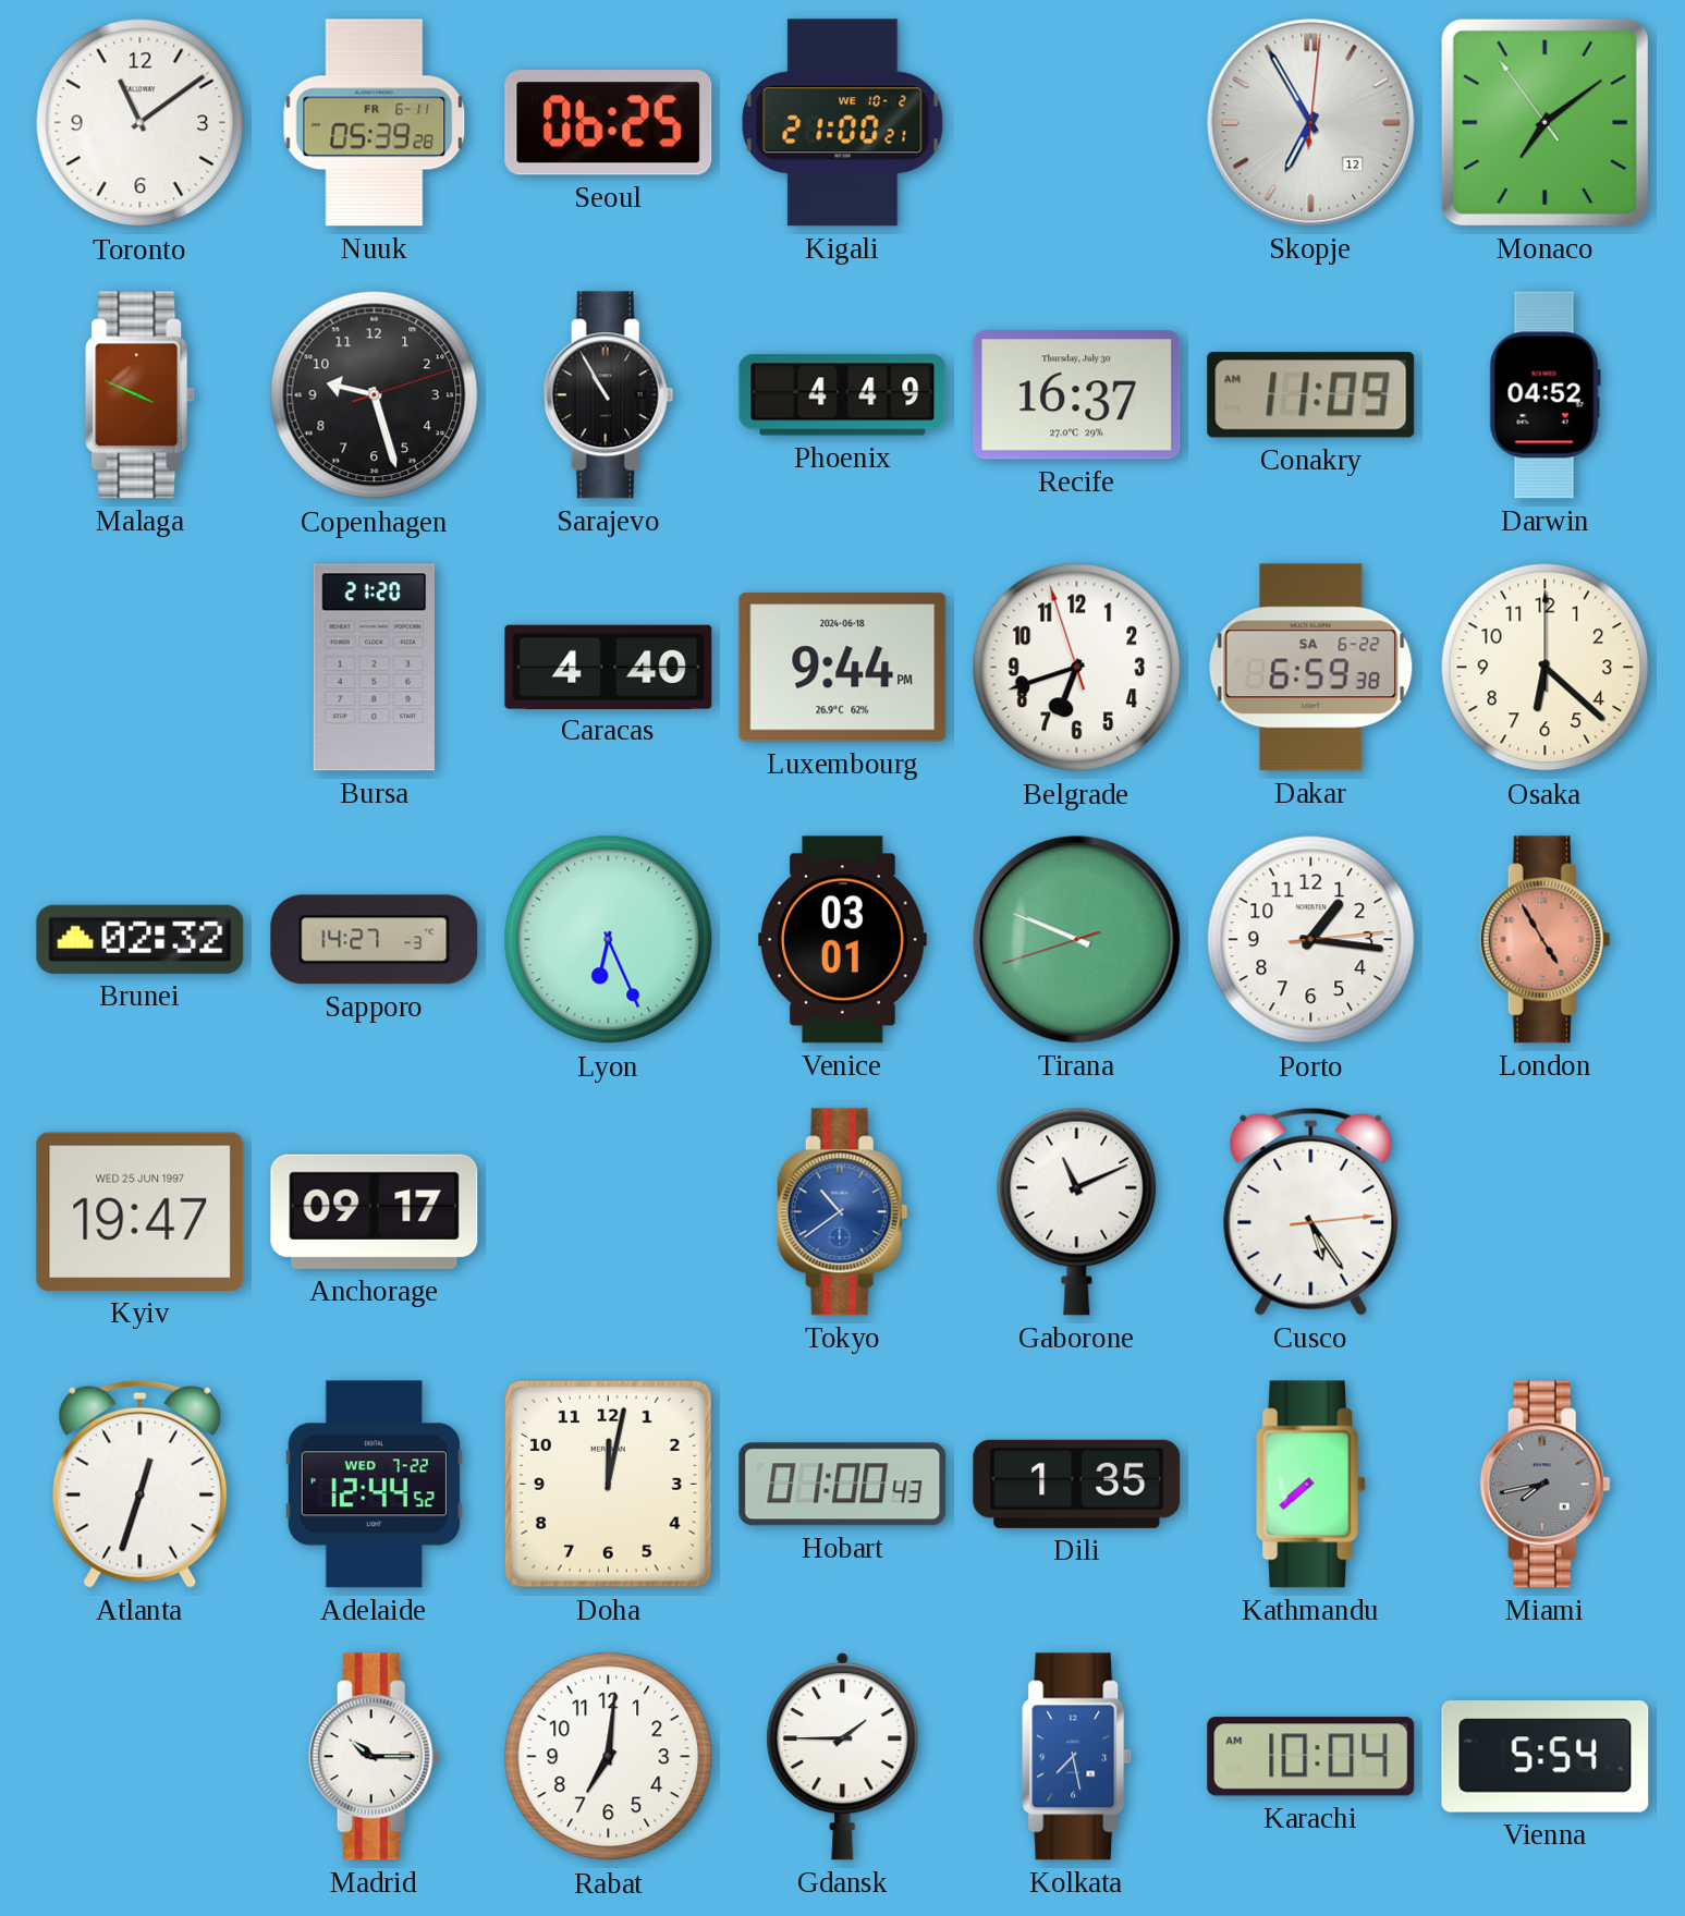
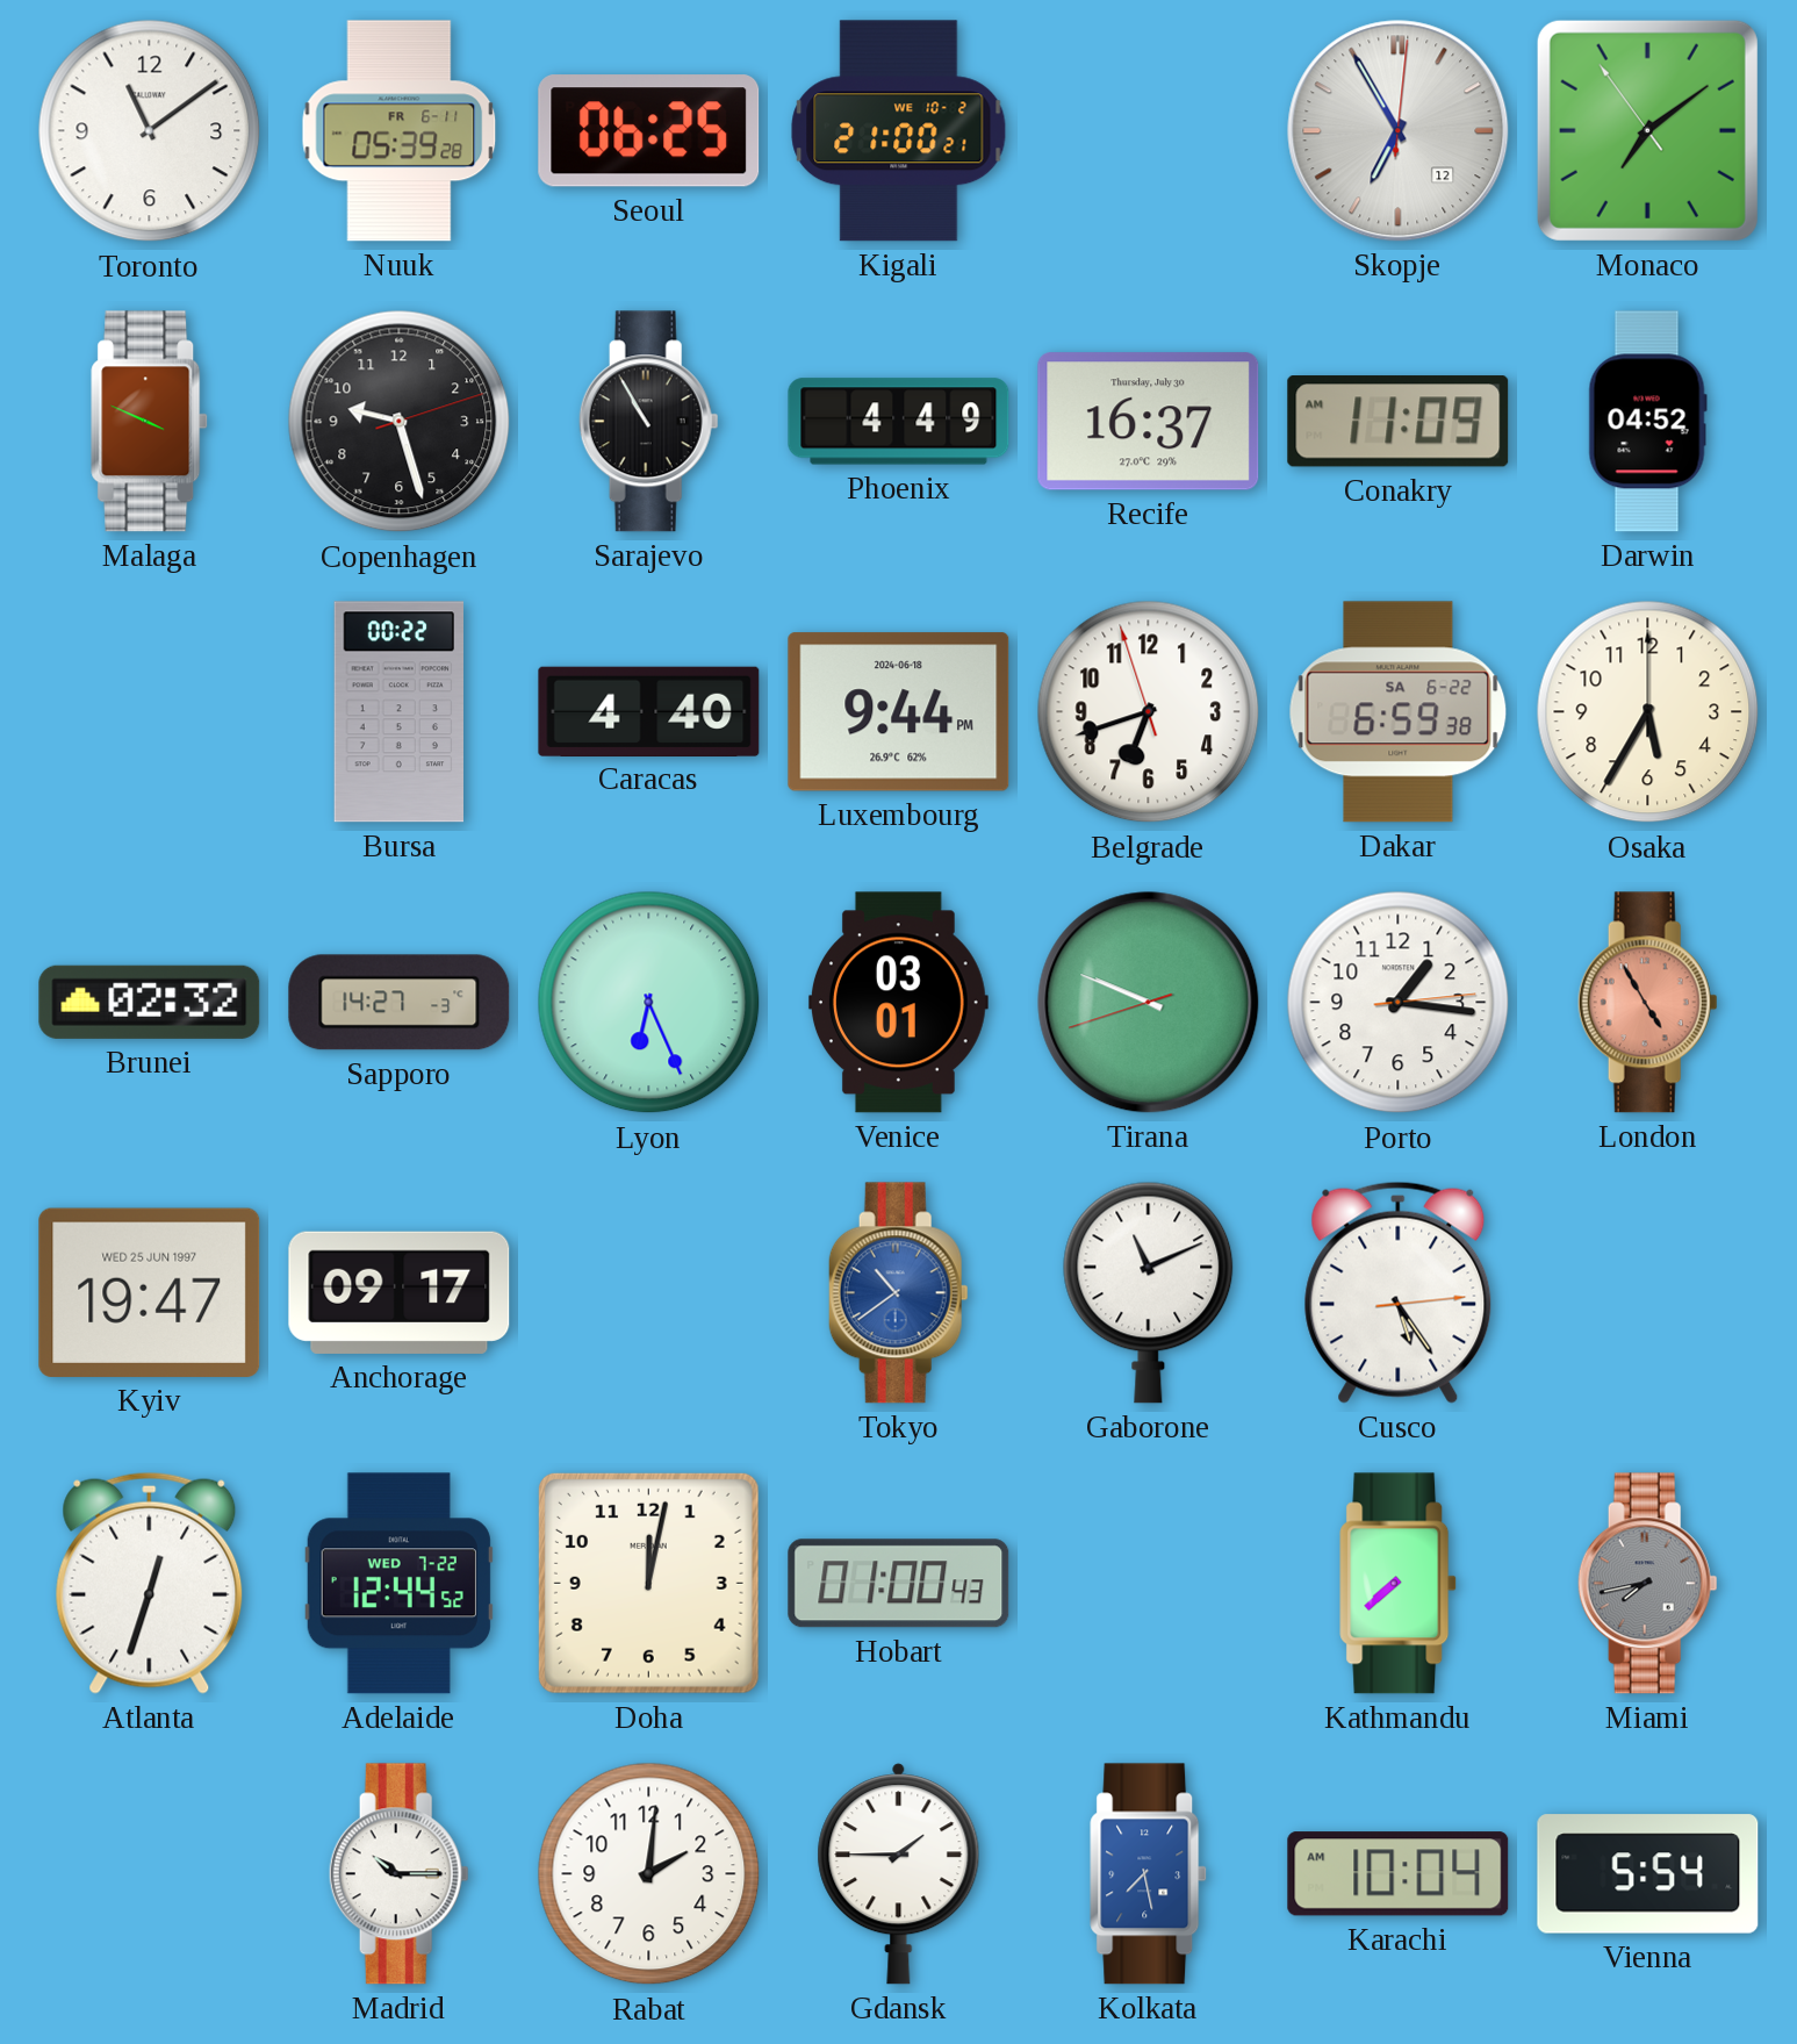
Bursa: 21:20 -> 00:22 (398, 712)
Osaka: 6:22 -> 5:35 (1648, 712)
Dili: 1:35 -> none (1077, 1484)
Rabat: 7:01 -> 2:01 (649, 1874)
